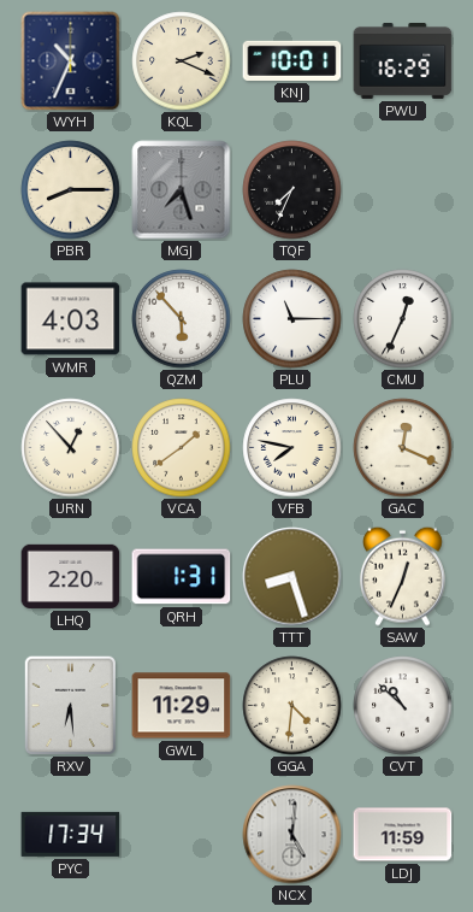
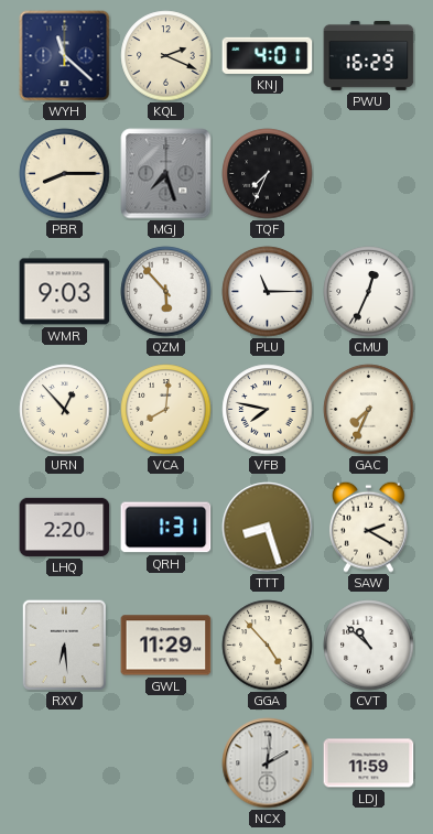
WYH: 10:34 -> 11:22 (65, 56)
KNJ: 10:01 -> 4:01 (268, 55)
WMR: 4:03 -> 9:03 (65, 292)
VCA: 1:39 -> 8:01 (166, 410)
GAC: 12:19 -> 7:34 (369, 410)
SAW: 12:34 -> 2:20 (369, 527)
GGA: 4:31 -> 4:53 (268, 646)
PYC: 17:34 -> none (71, 834)
NCX: 5:01 -> 2:01 (268, 763)
